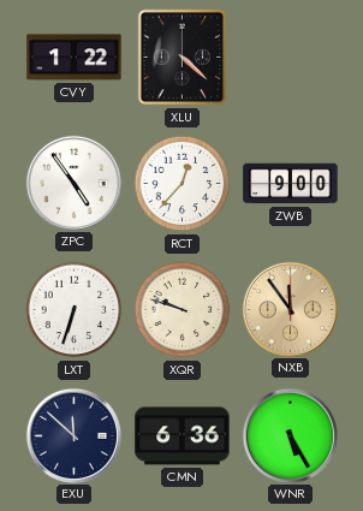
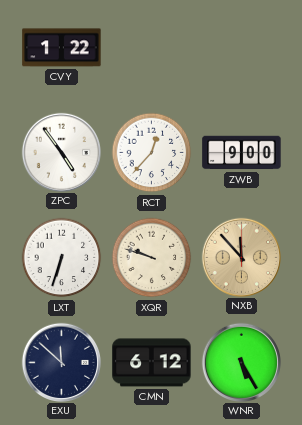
XLU: 4:22 -> none (183, 58)
NXB: 11:54 -> 11:53 (241, 257)
CMN: 6:36 -> 6:12 (152, 363)
